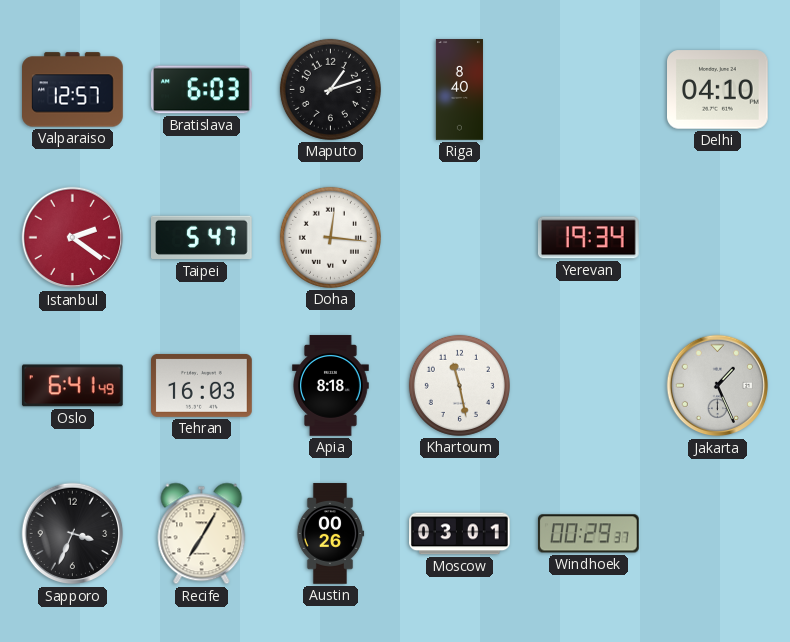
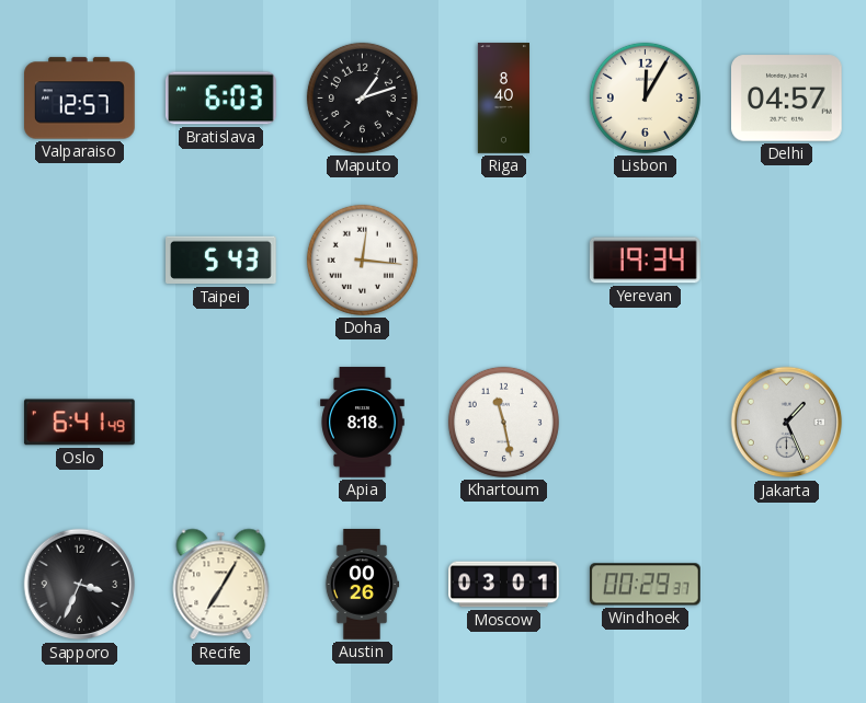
Lisbon: none -> 12:05 (645, 97)
Delhi: 04:10 -> 04:57 (787, 99)
Istanbul: 2:21 -> none (73, 238)
Taipei: 5:47 -> 5:43 (221, 261)
Tehran: 16:03 -> none (202, 385)
